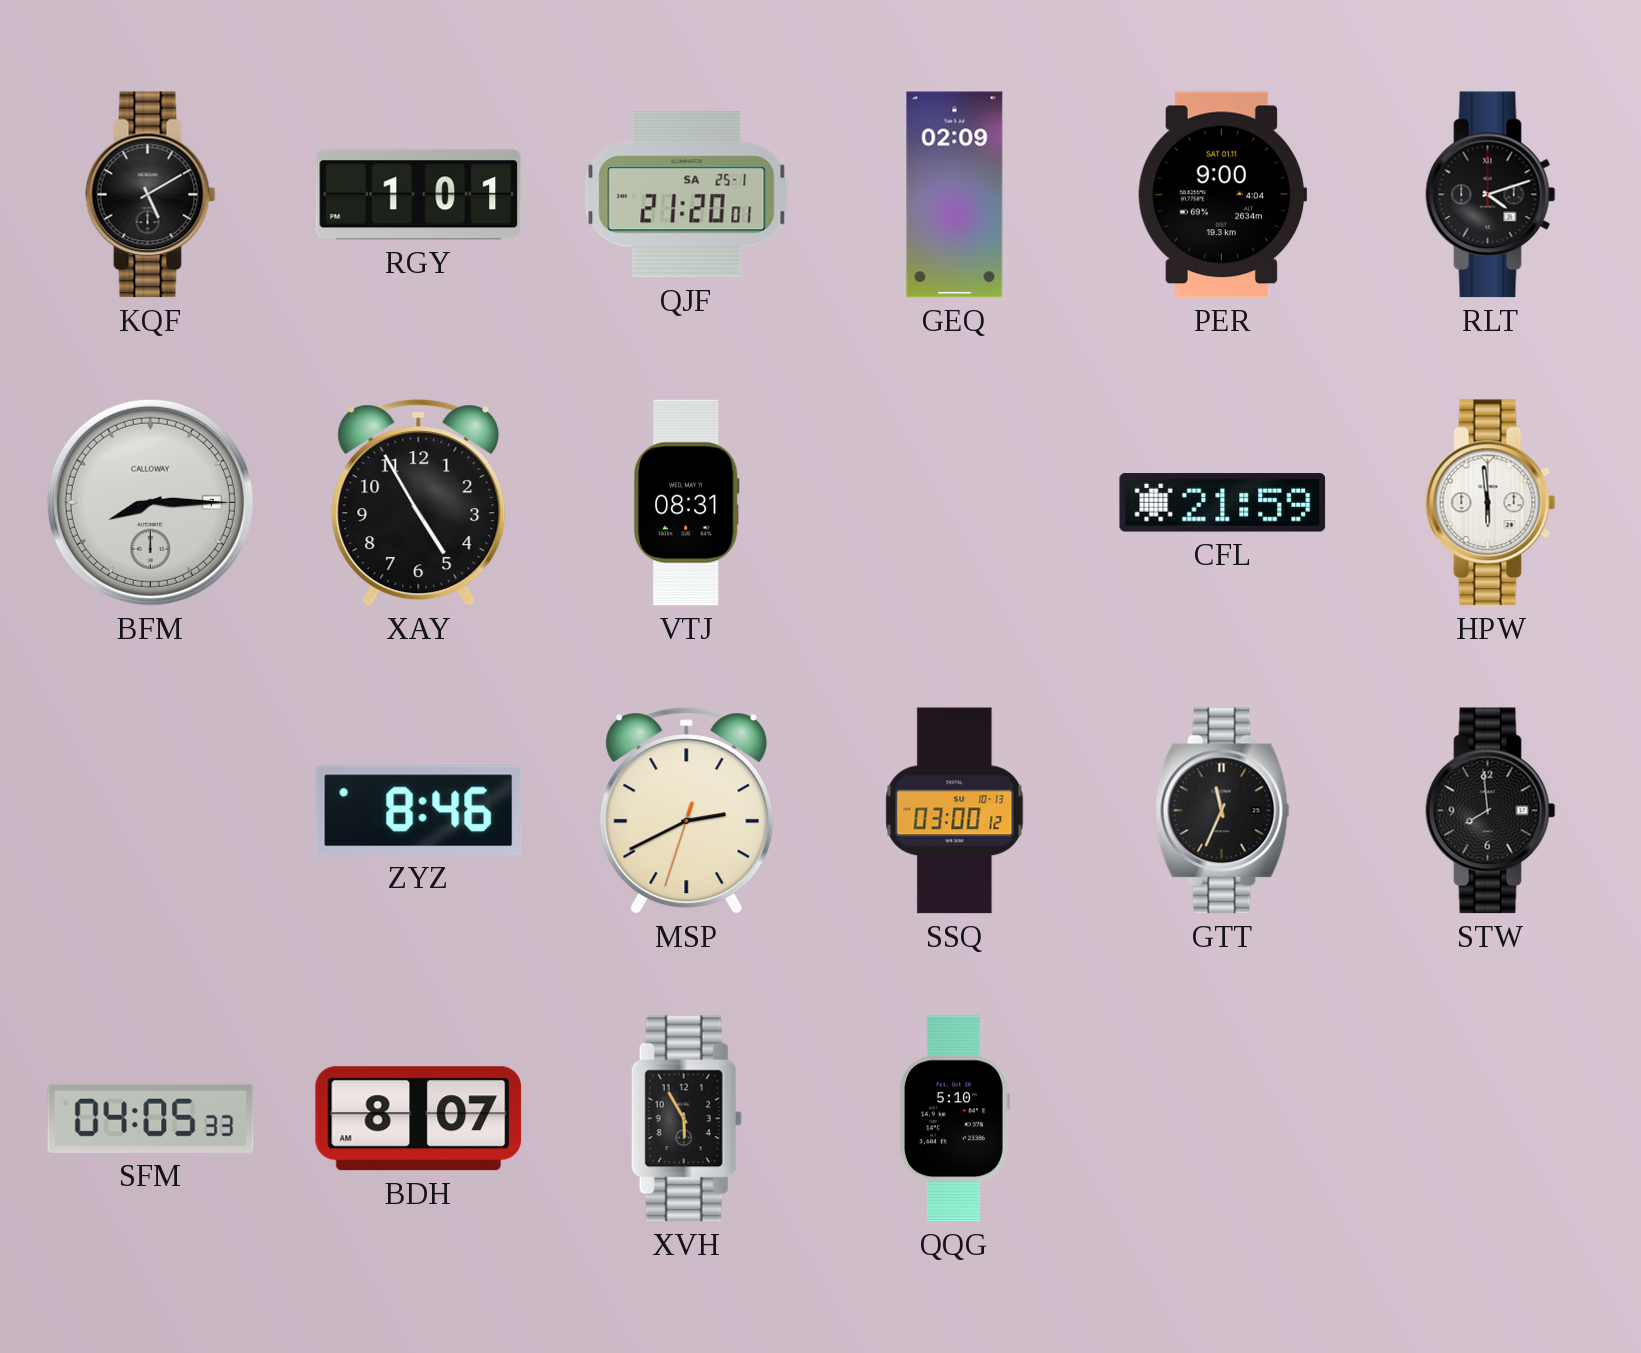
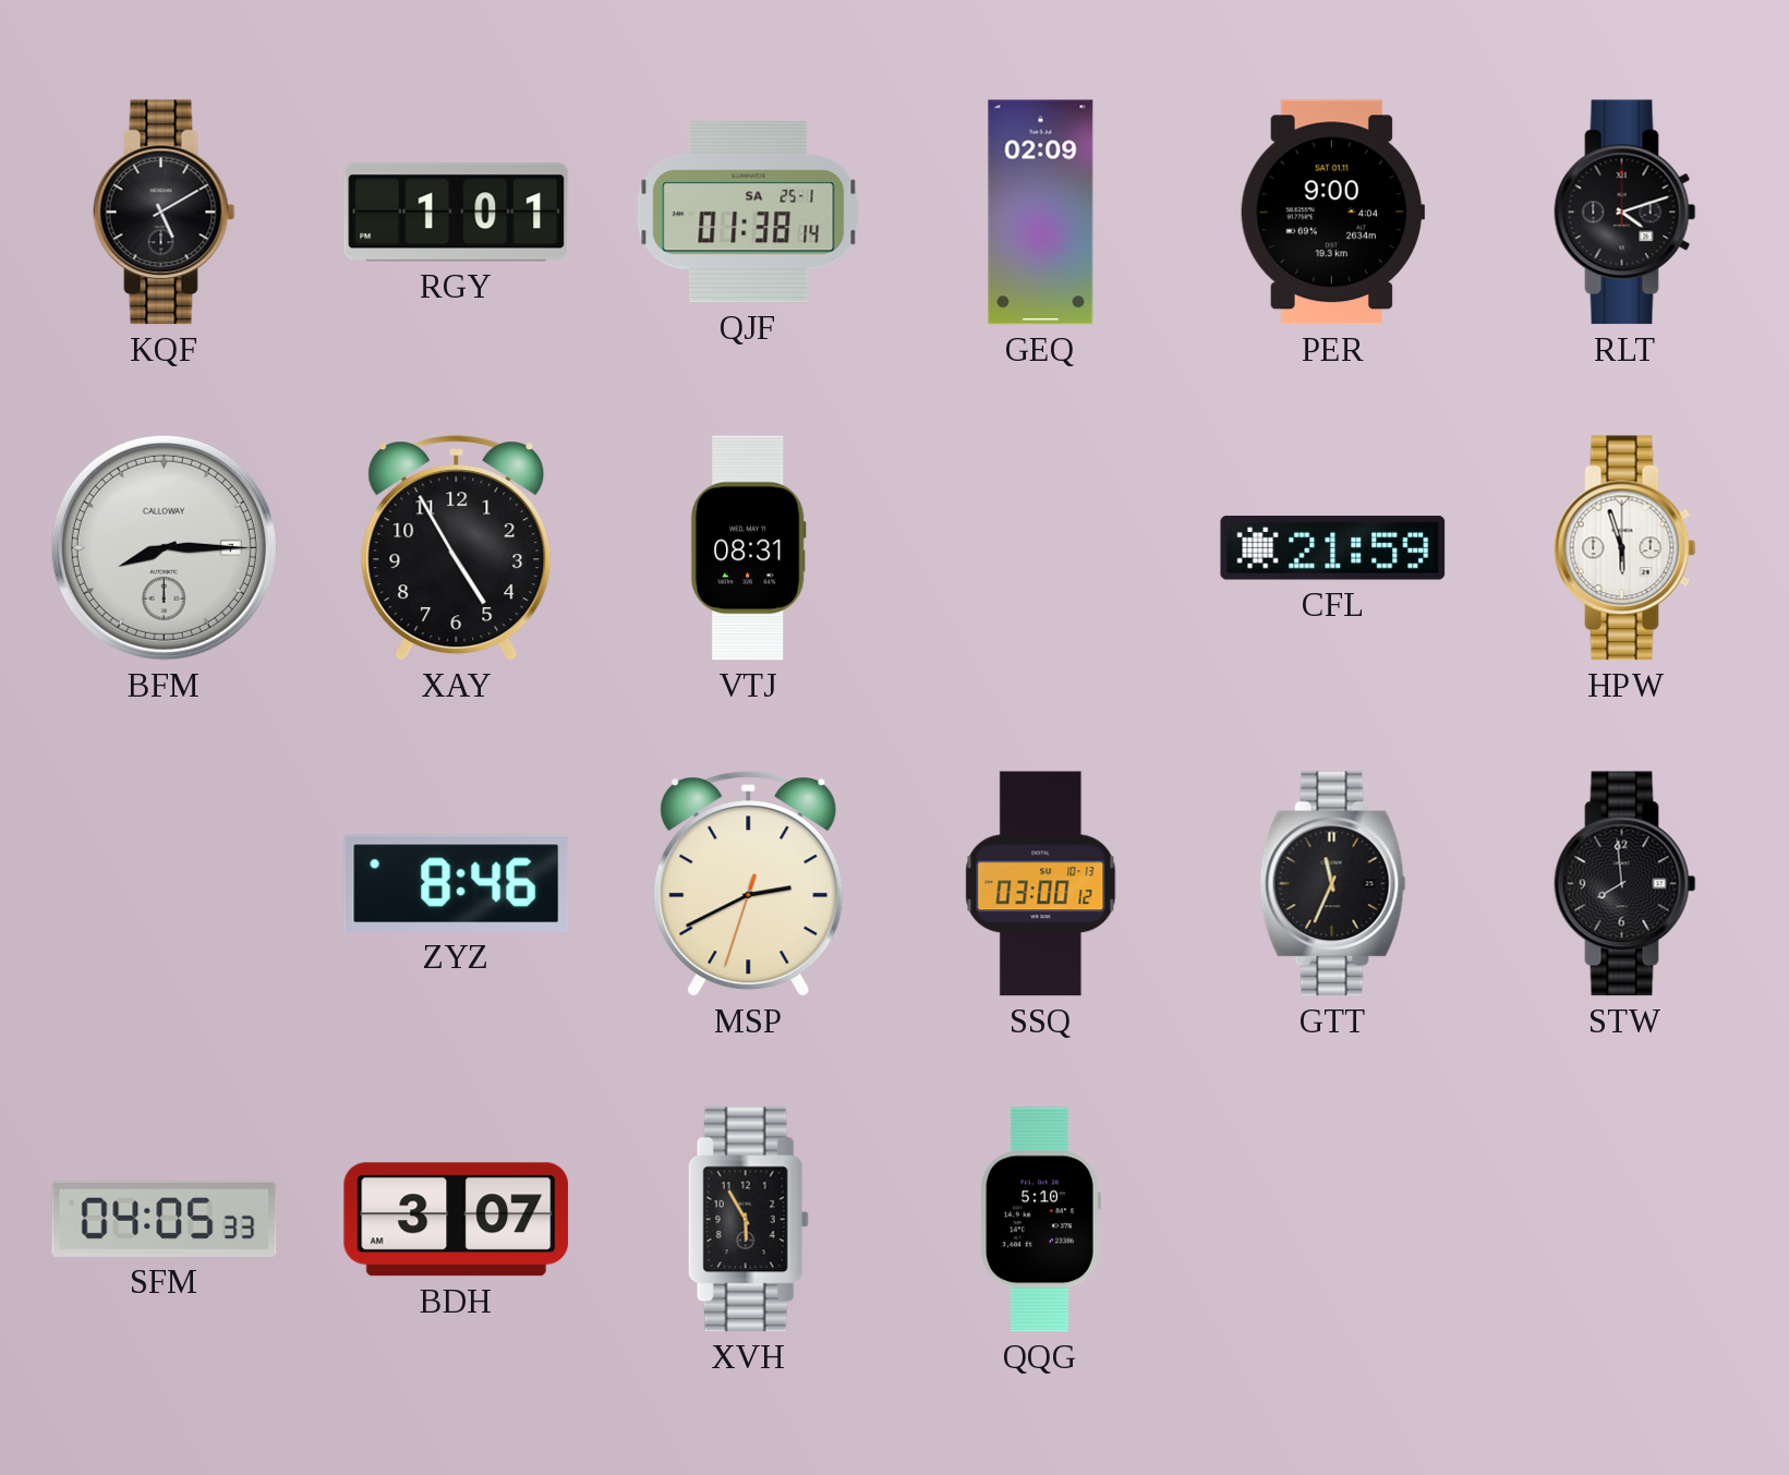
QJF: 21:20 -> 01:38 (749, 213)
HPW: 5:59 -> 5:57 (1625, 548)
BDH: 8:07 -> 3:07 (457, 1220)
